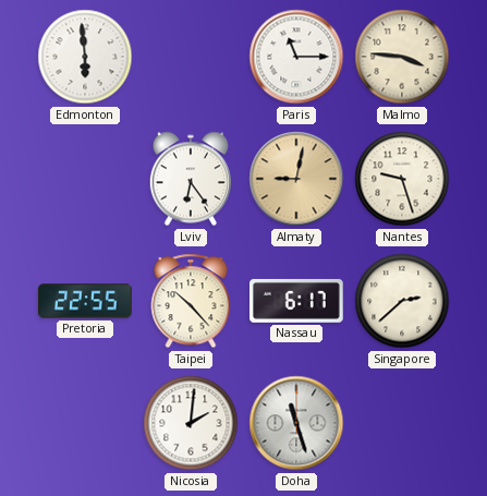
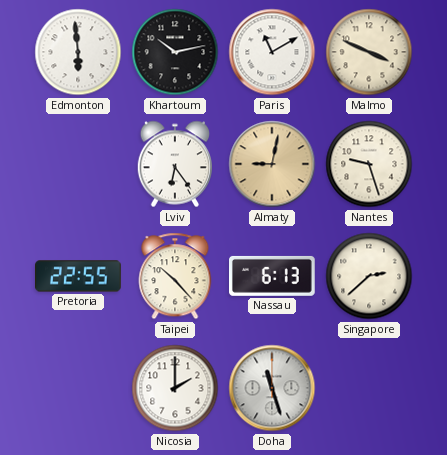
Khartoum: none -> 10:13 (175, 52)
Paris: 11:15 -> 11:10 (272, 52)
Malmo: 3:46 -> 3:49 (369, 52)
Nassau: 6:17 -> 6:13 (273, 276)
Nicosia: 2:01 -> 2:00 (175, 388)
